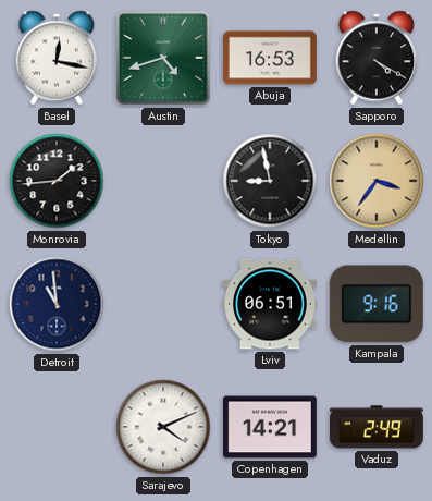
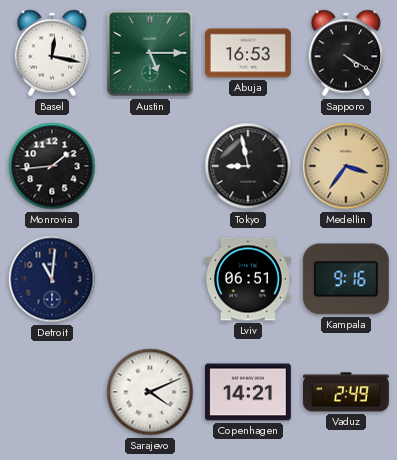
Austin: 4:42 -> 5:15 (150, 53)
Detroit: 10:59 -> 11:01 (52, 279)
